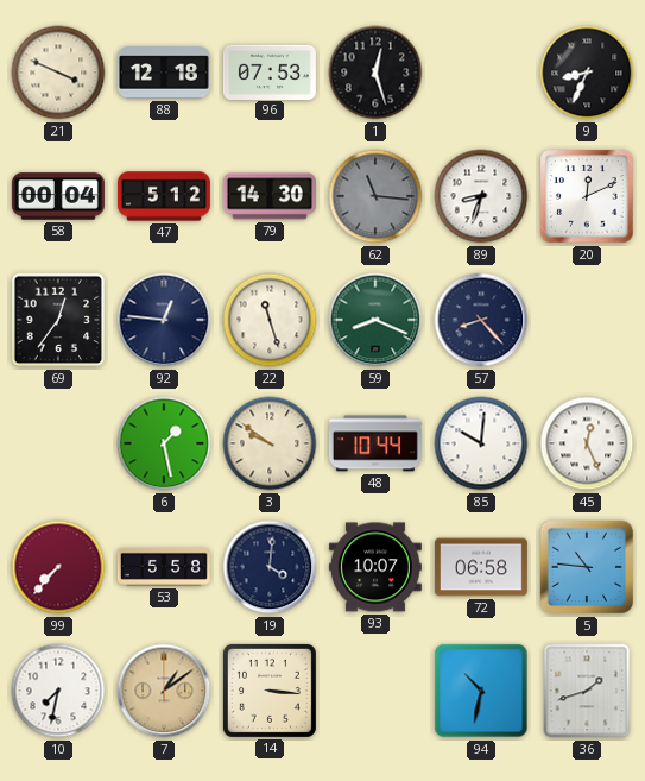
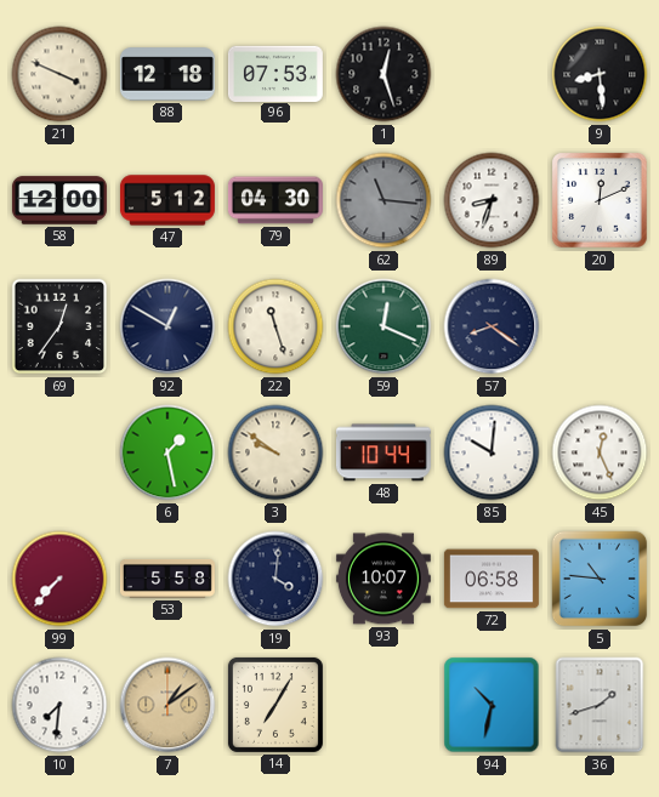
9: 8:34 -> 8:29 (600, 74)
58: 00:04 -> 12:00 (59, 200)
79: 14:30 -> 04:30 (275, 200)
92: 12:46 -> 12:50 (167, 326)
59: 8:19 -> 12:19 (384, 326)
57: 8:23 -> 8:21 (492, 326)
10: 7:32 -> 7:31 (59, 705)
14: 3:16 -> 7:05 (275, 705)
